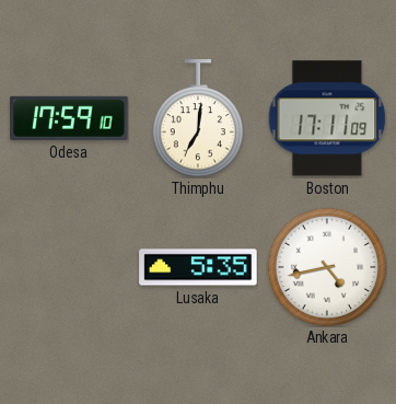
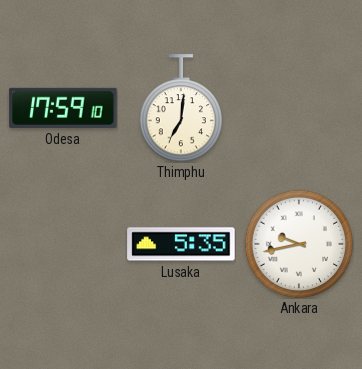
Boston: 17:11 -> none (327, 118)
Ankara: 4:43 -> 9:43 (298, 243)
